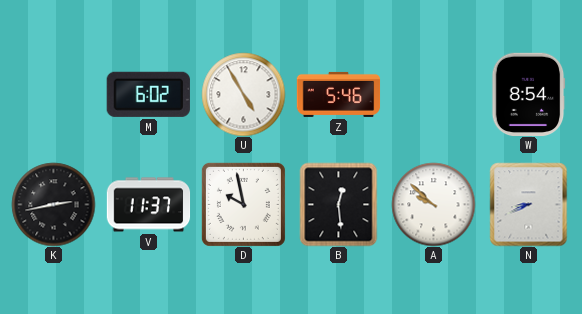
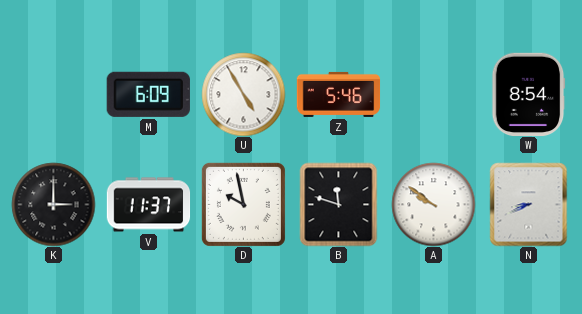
M: 6:02 -> 6:09 (148, 94)
K: 2:43 -> 3:00 (53, 204)
B: 12:29 -> 11:48 (339, 204)
A: 9:52 -> 9:51 (433, 204)
